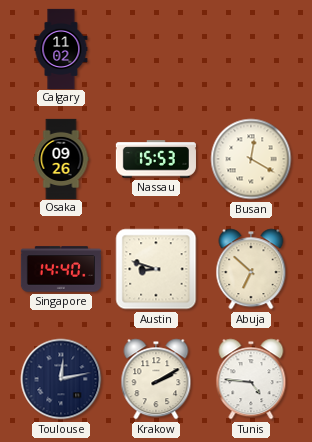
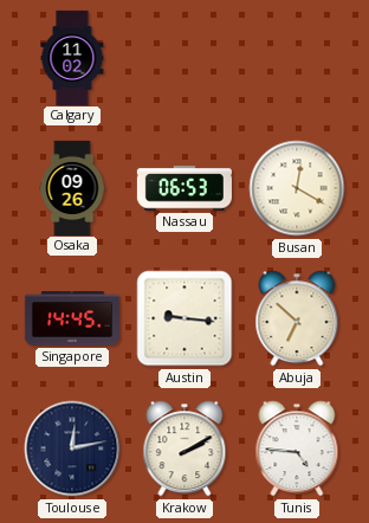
Nassau: 15:53 -> 06:53 (184, 188)
Singapore: 14:40 -> 14:45 (72, 318)
Austin: 8:48 -> 9:16 (184, 318)
